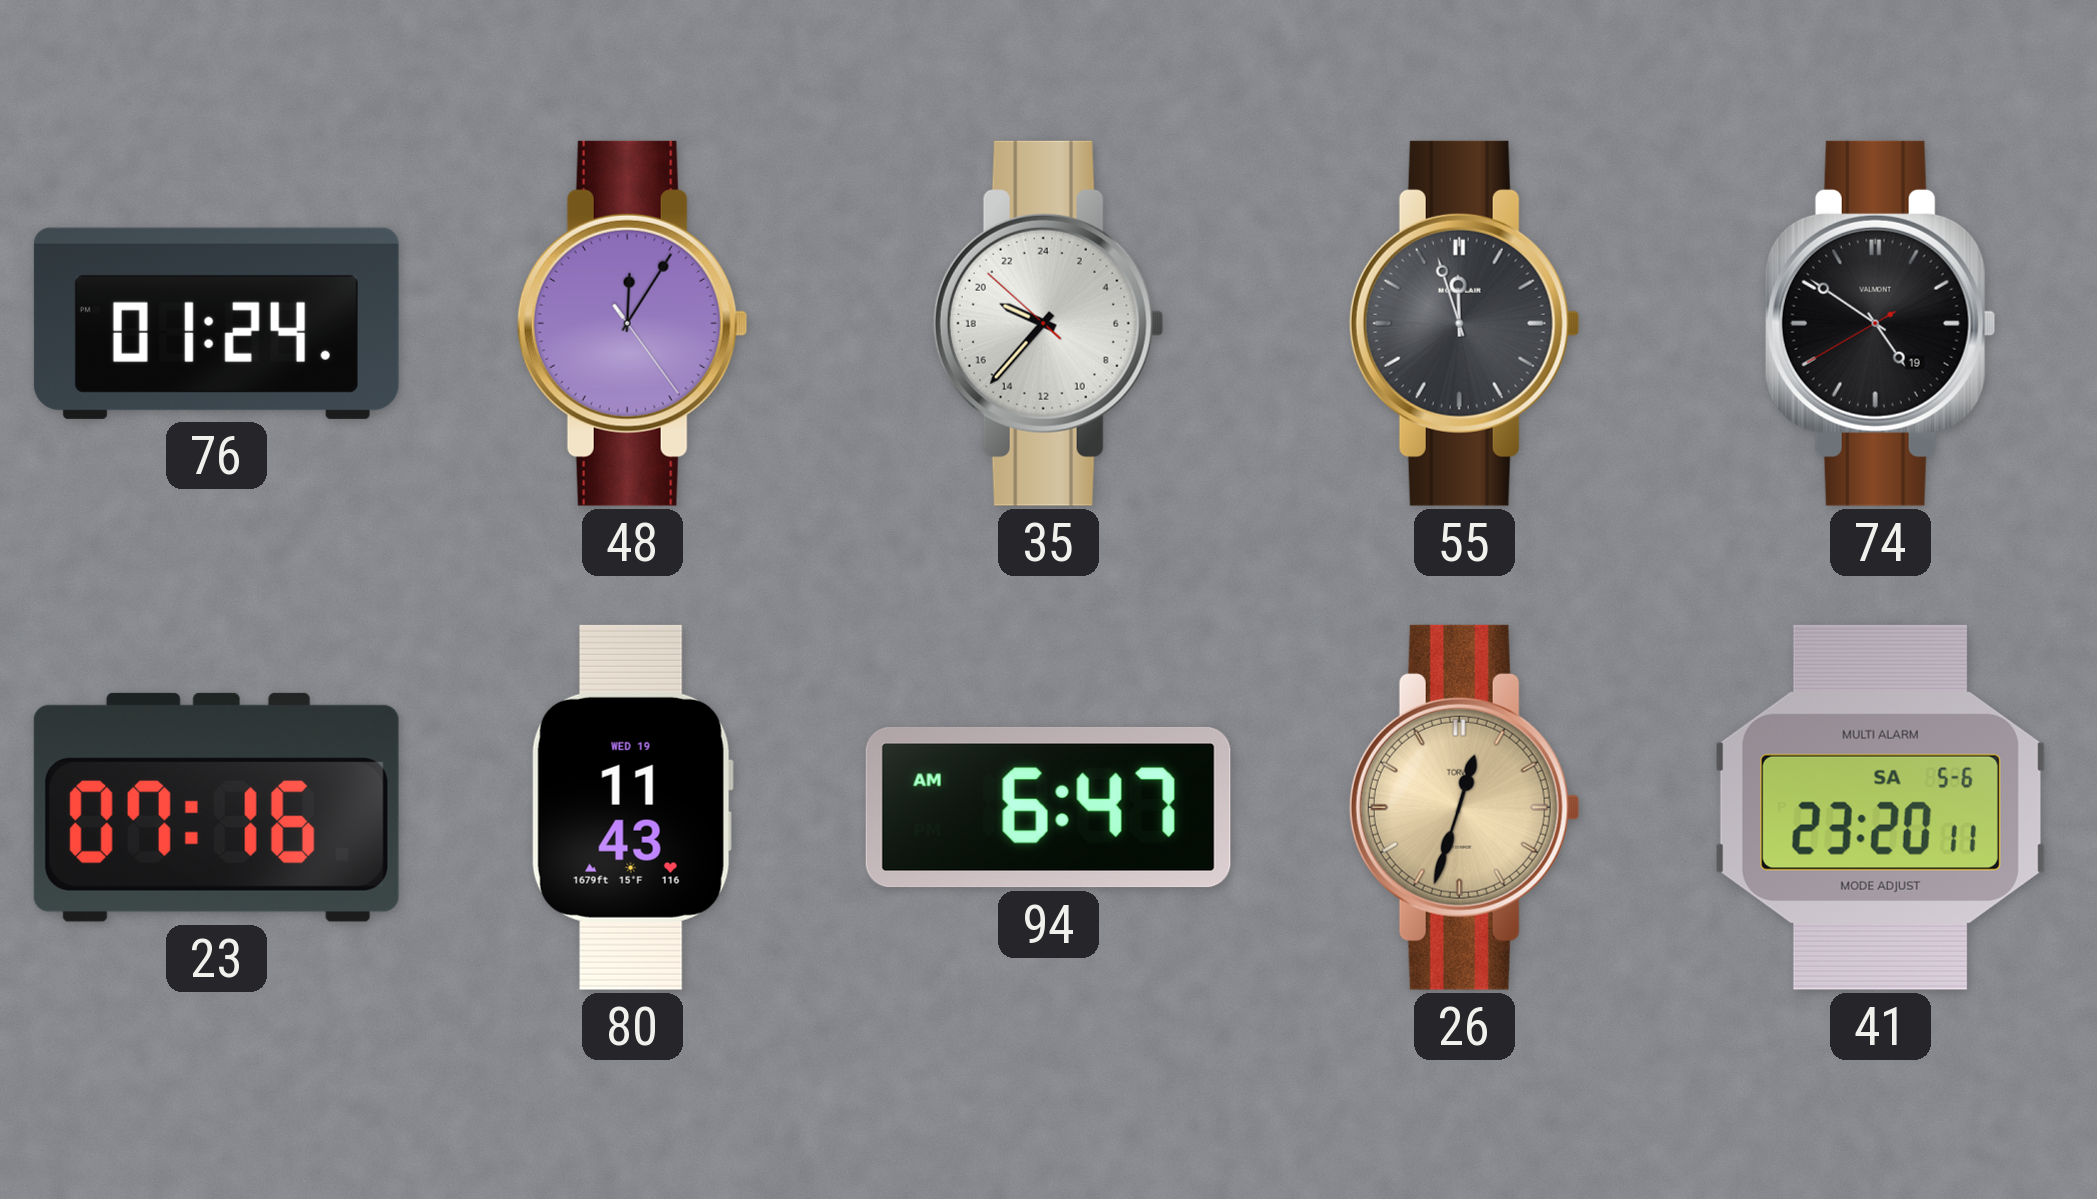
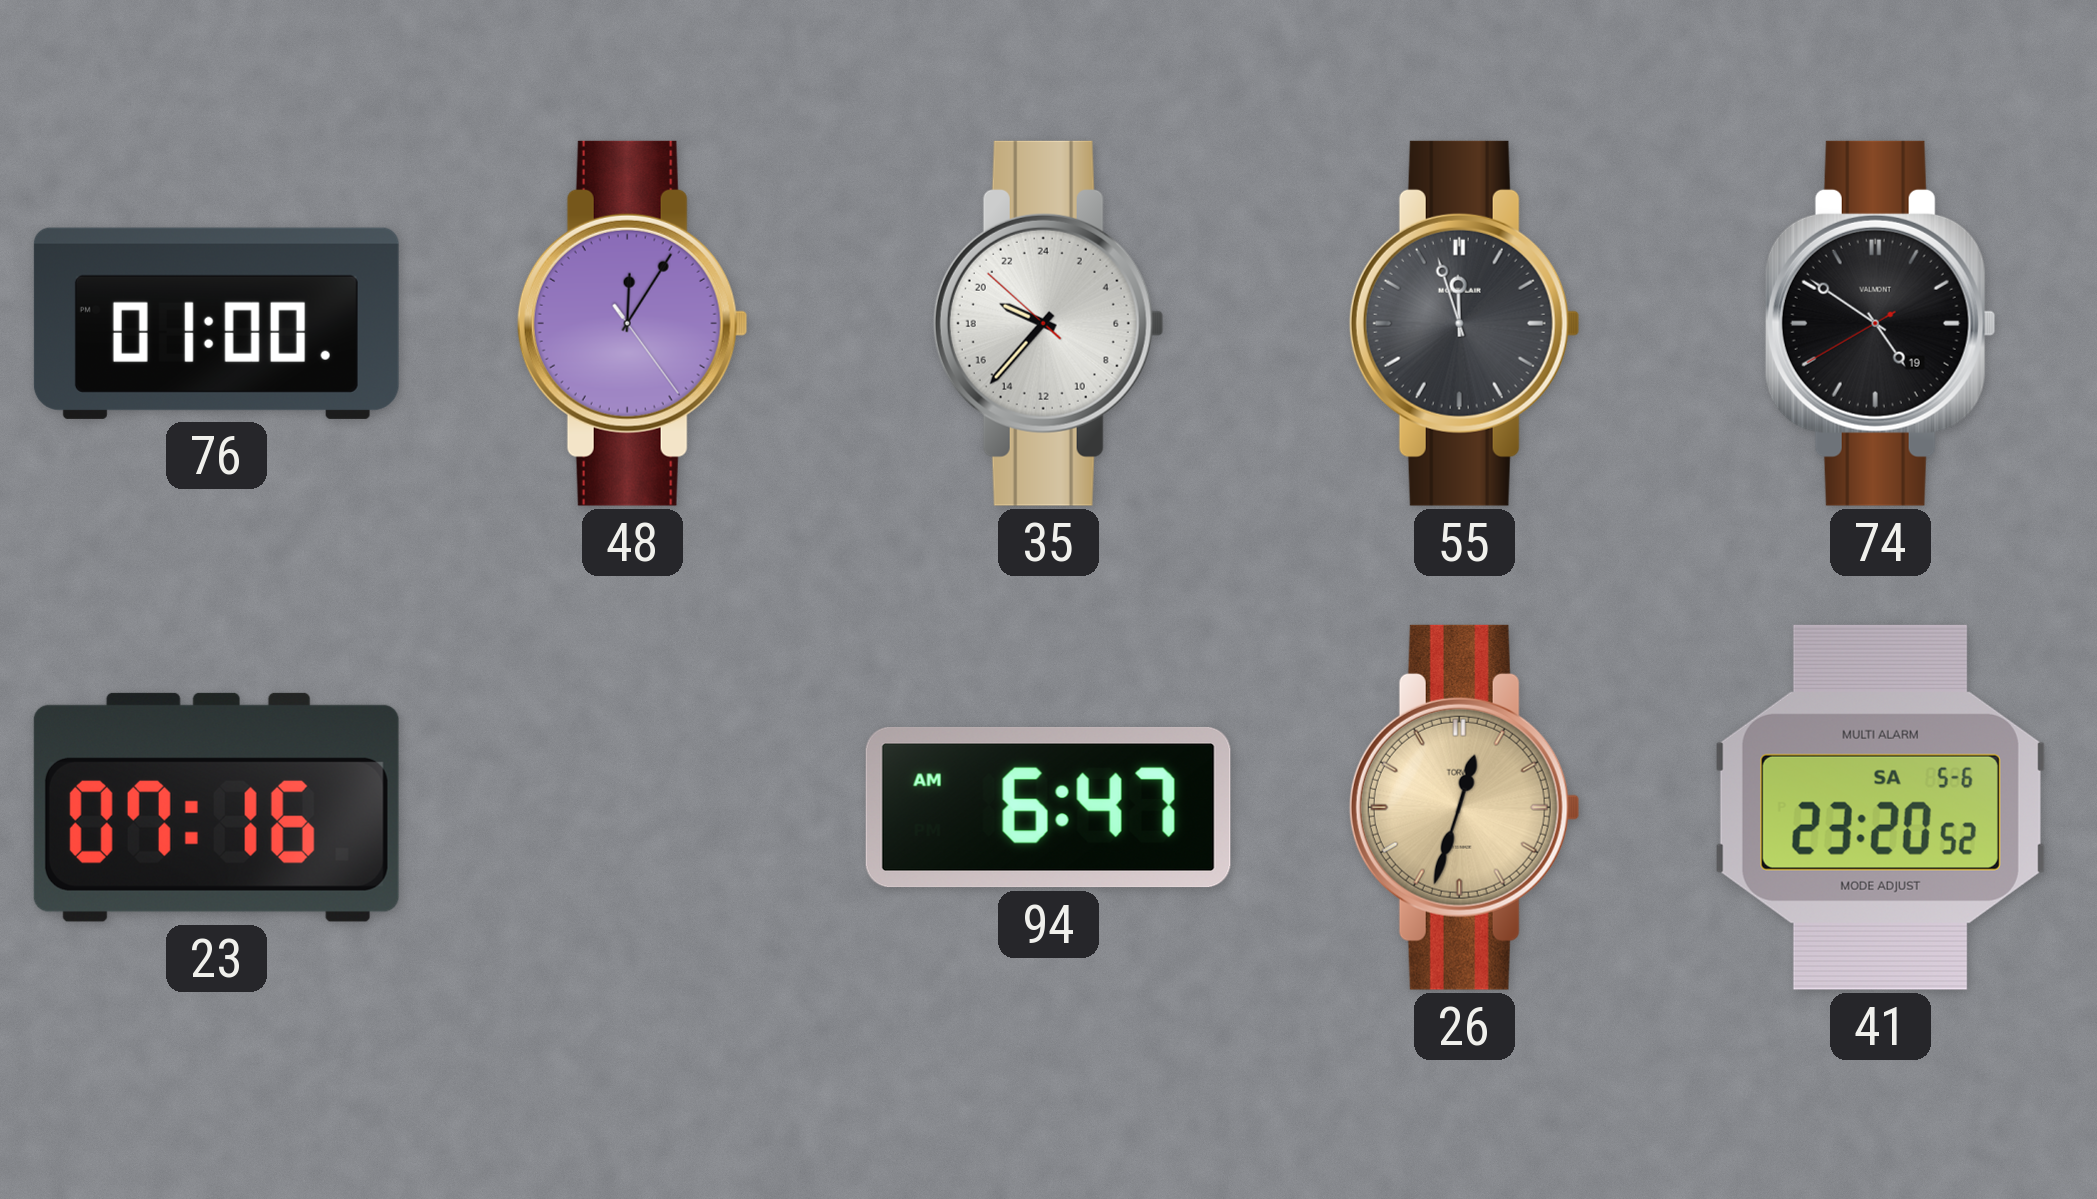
76: 01:24 -> 01:00 (216, 323)
80: 11:43 -> none (632, 807)
41: 23:20:11 -> 23:20:52 (1880, 807)
